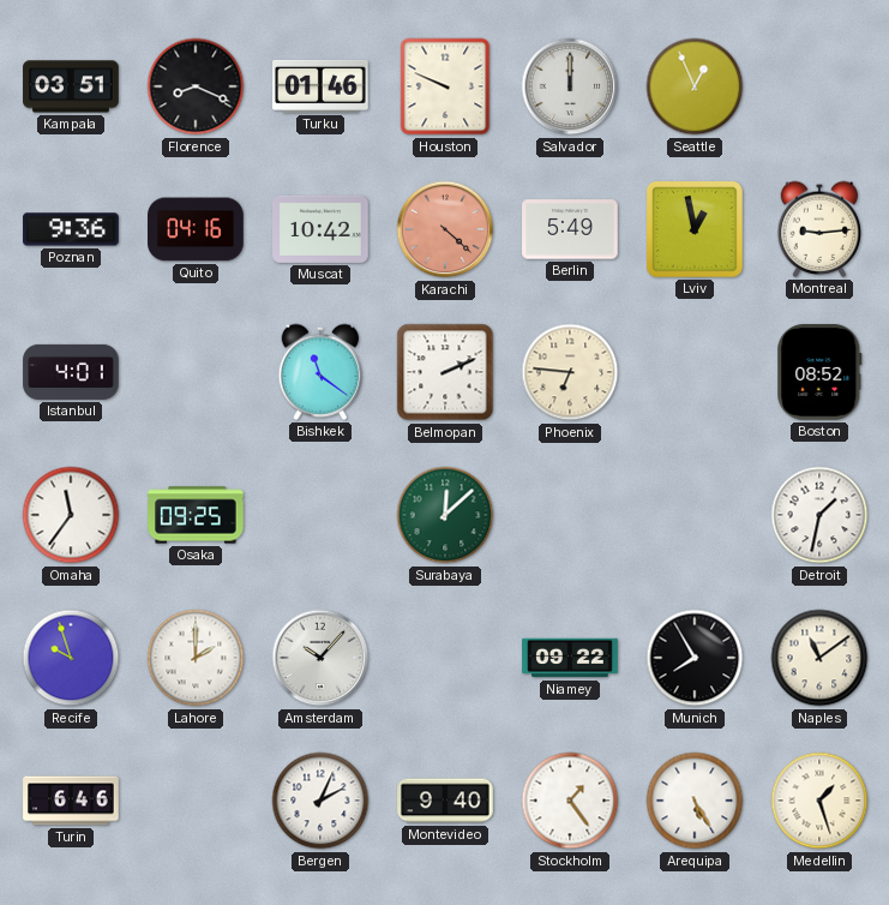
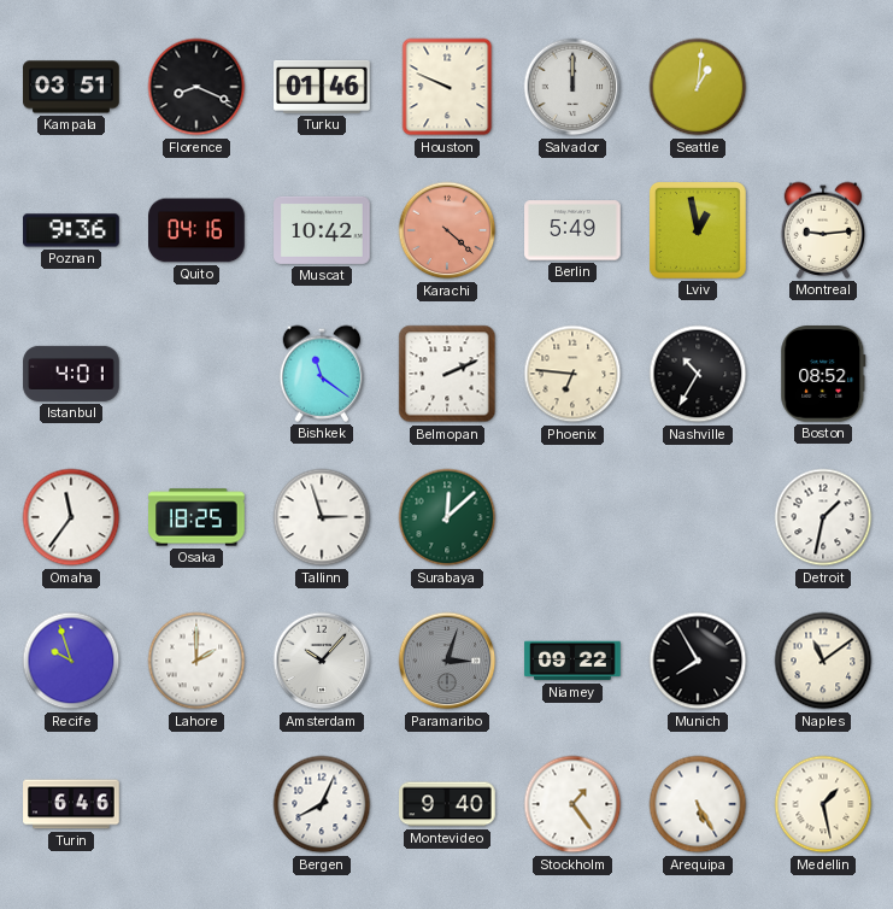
Seattle: 12:56 -> 1:01 (698, 87)
Nashville: none -> 10:35 (698, 374)
Osaka: 09:25 -> 18:25 (196, 517)
Tallinn: none -> 2:57 (322, 517)
Paramaribo: none -> 3:03 (447, 661)
Bergen: 2:04 -> 8:04 (322, 804)
Medellin: 1:27 -> 1:28 (823, 804)
